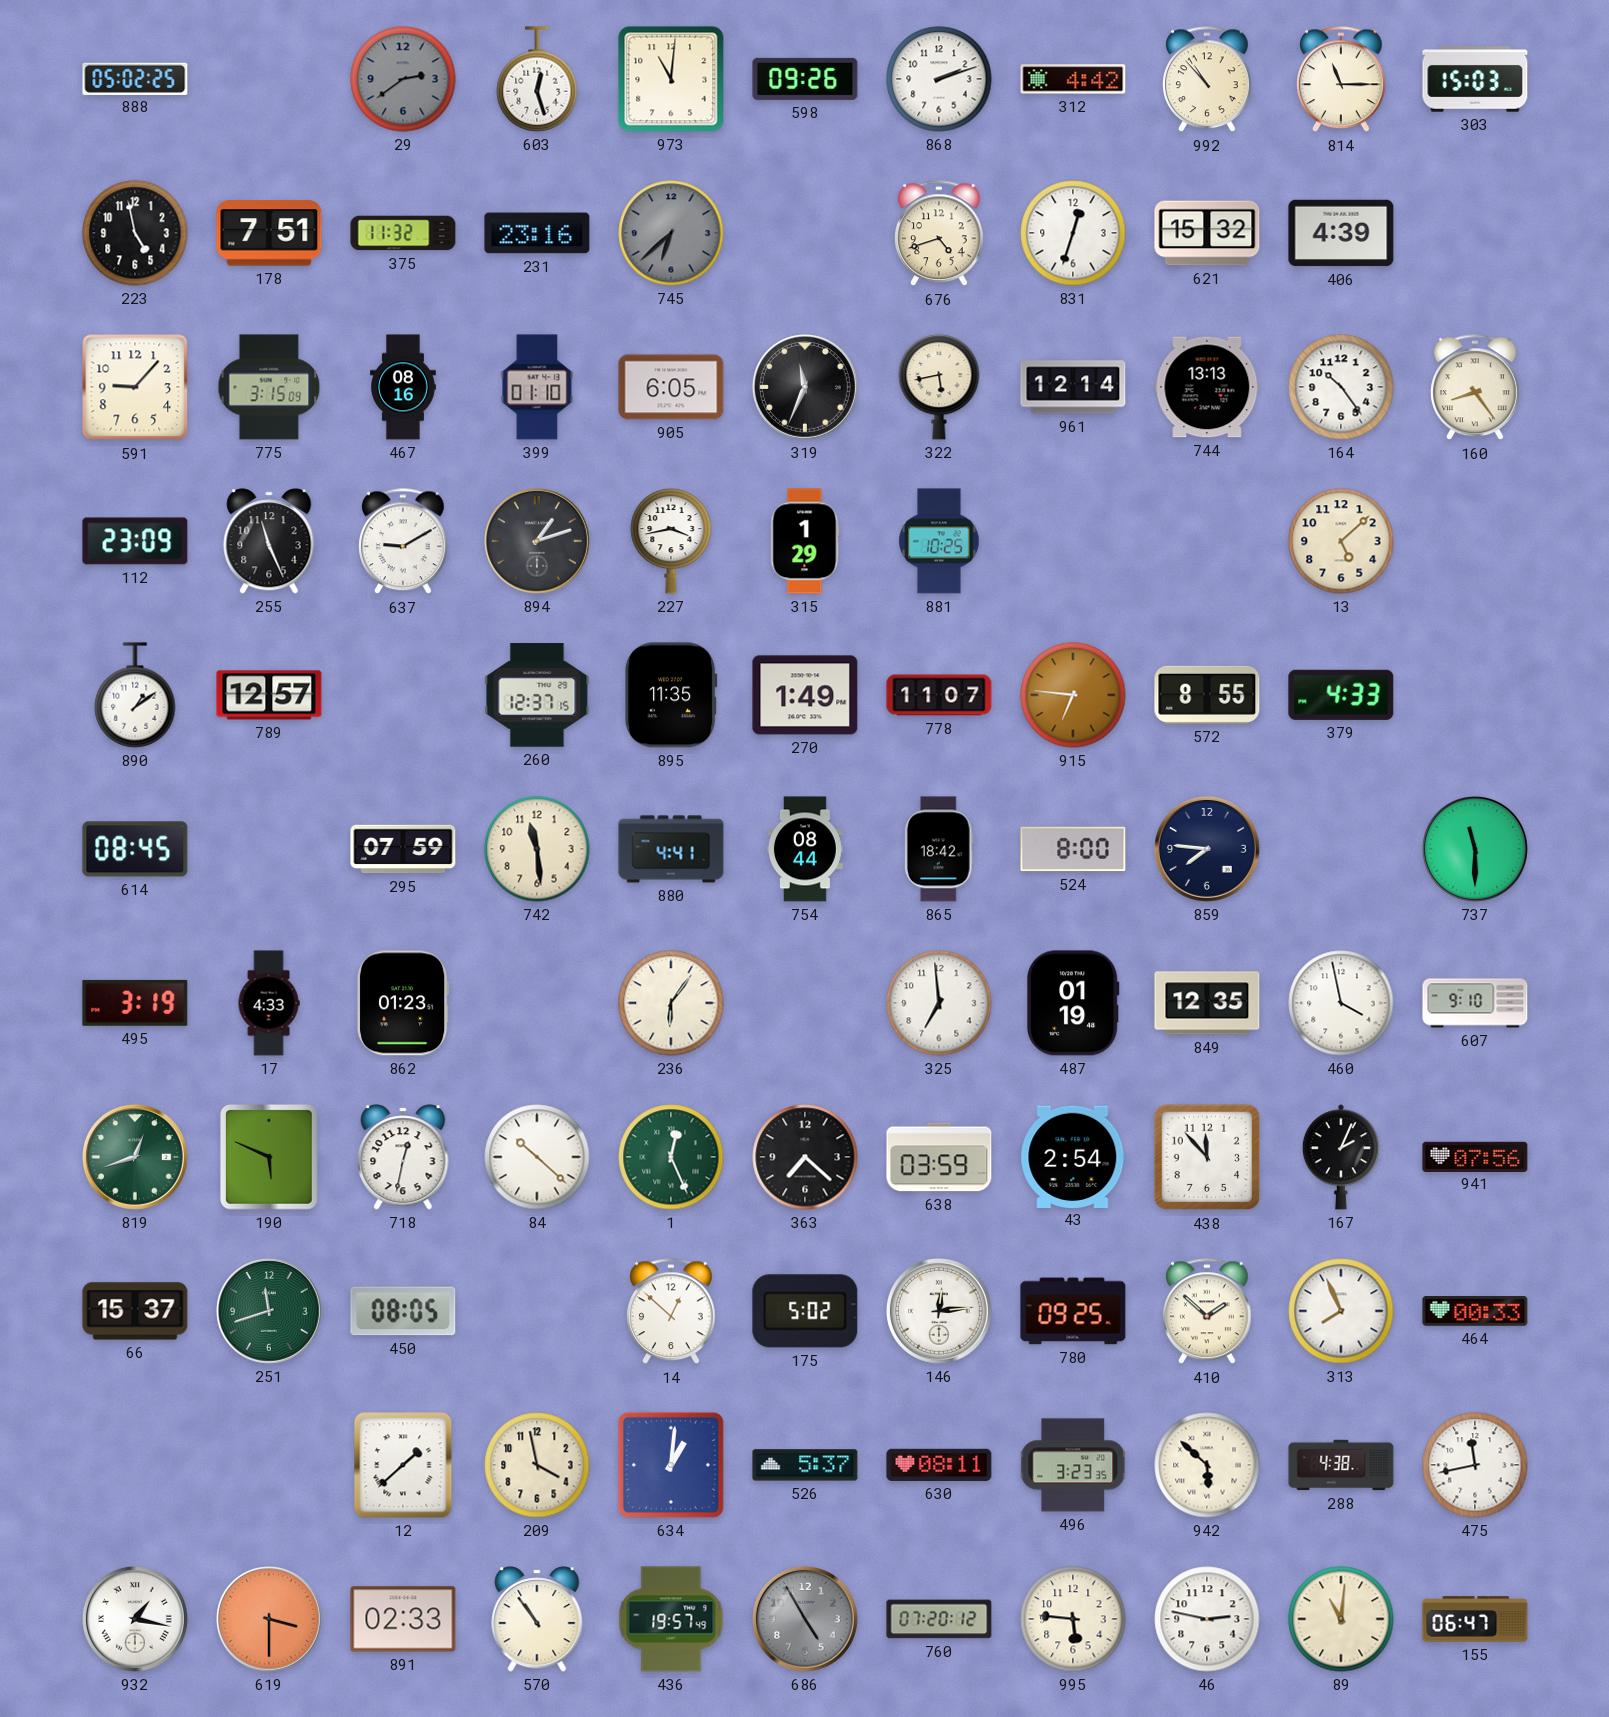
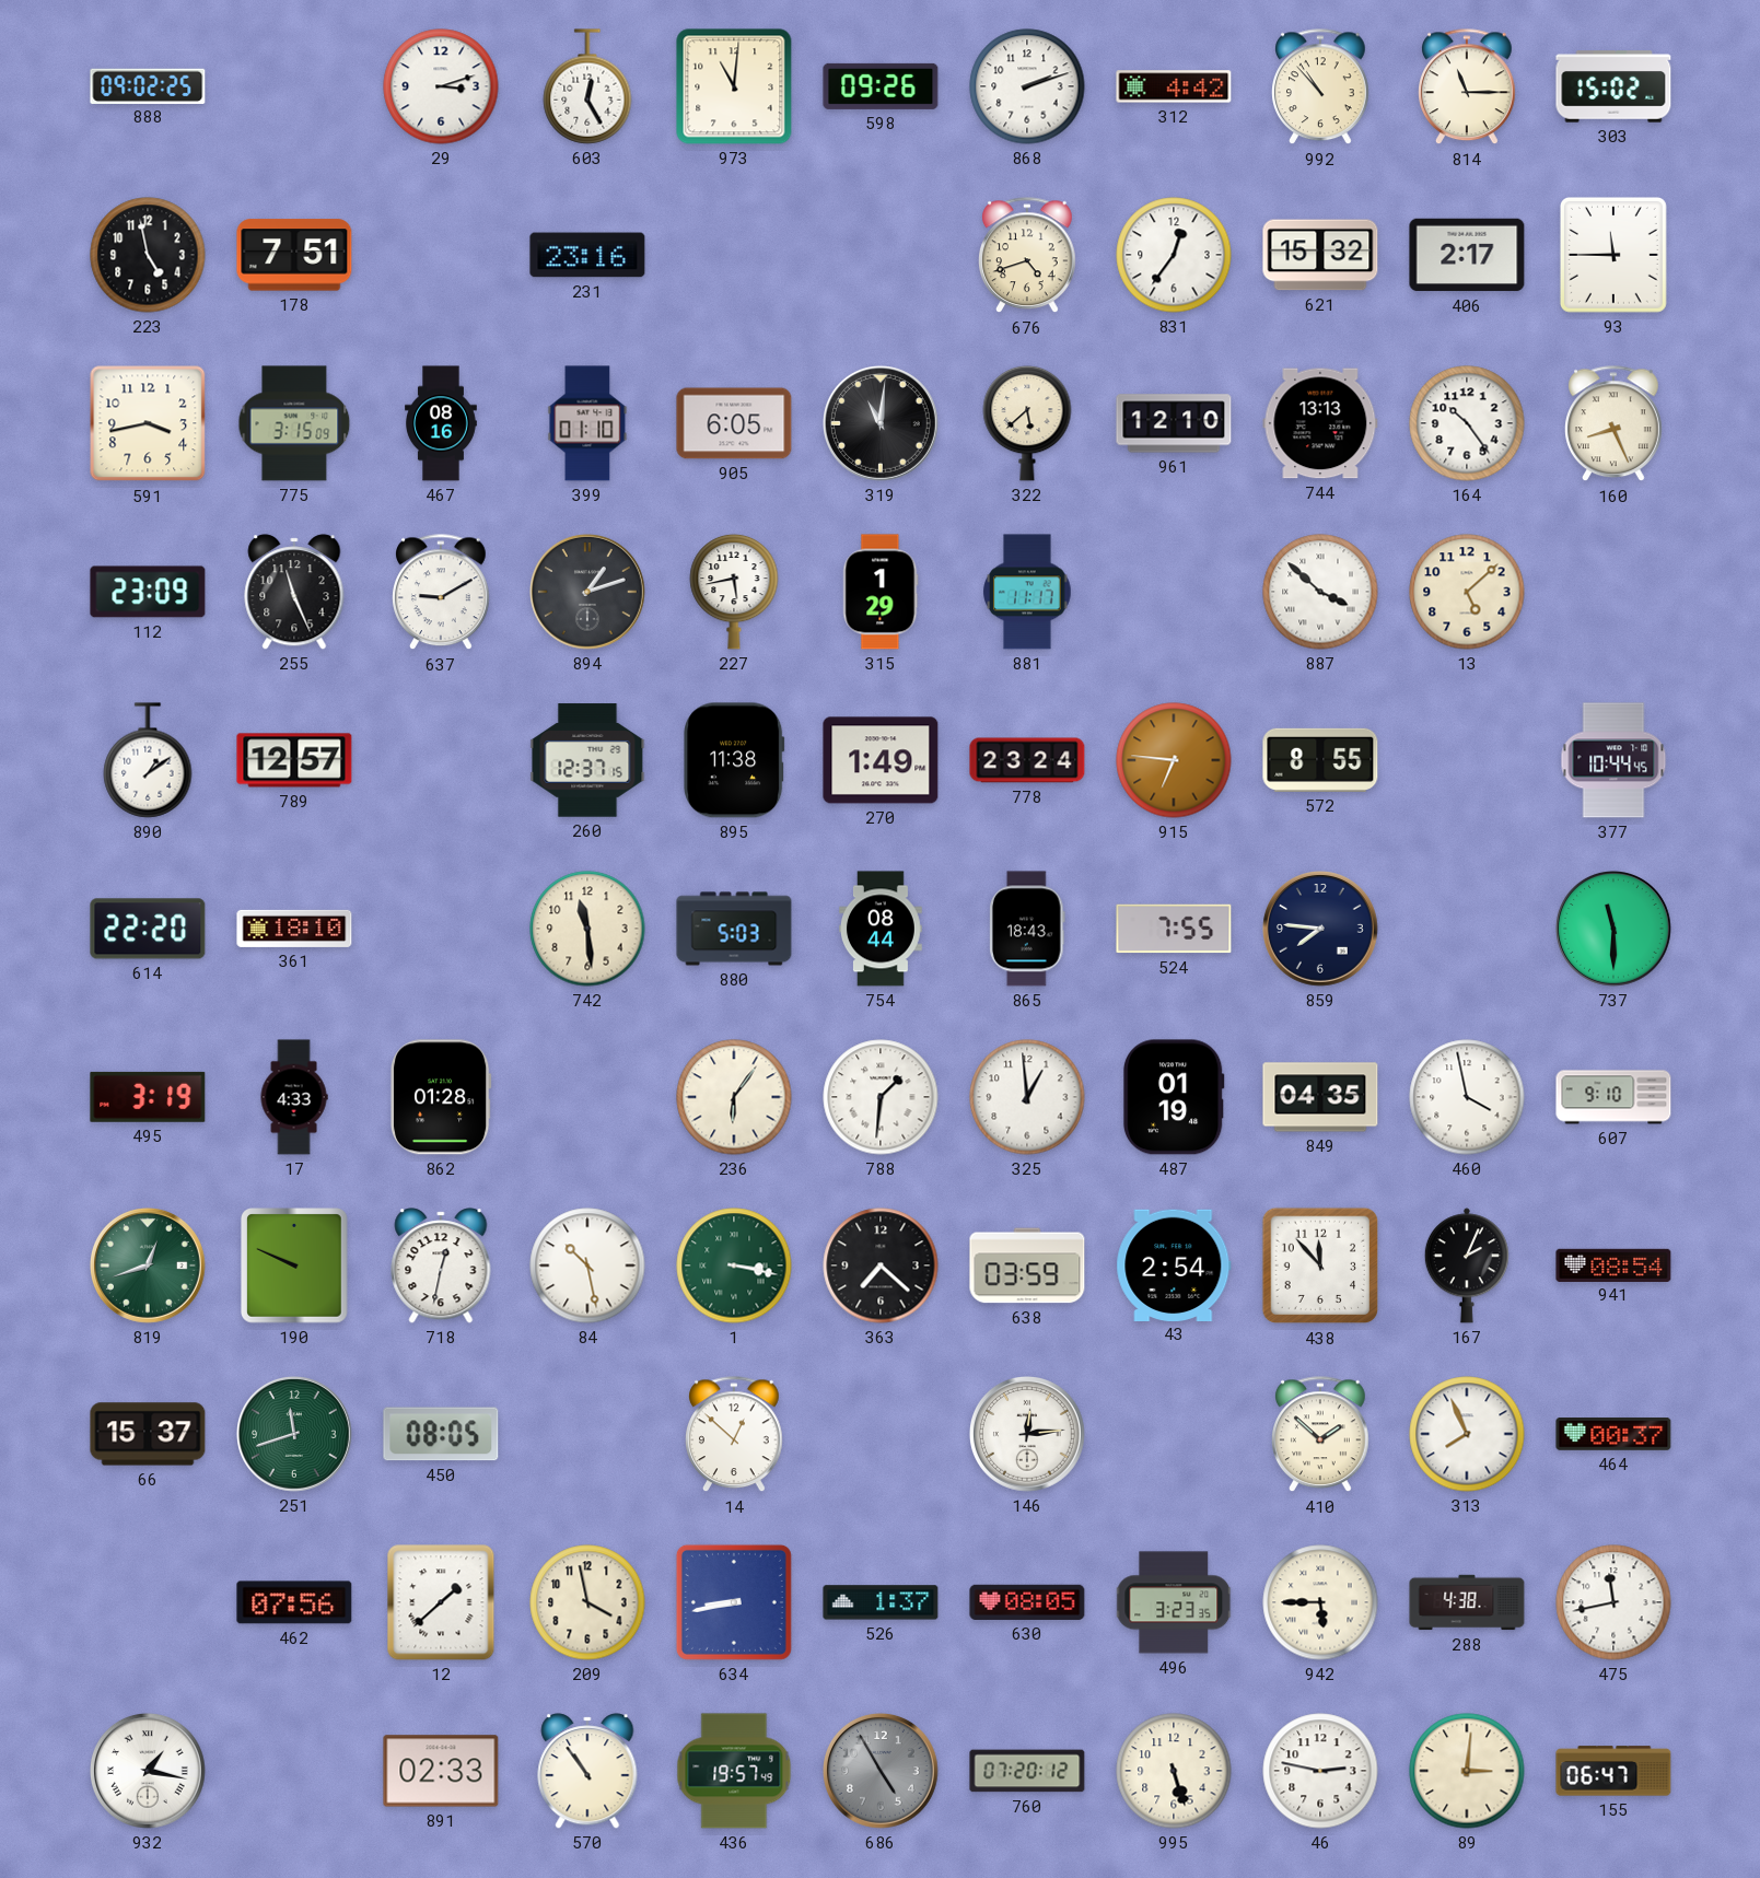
888: 05:02 -> 09:02 (148, 85)
29: 2:39 -> 3:12 (441, 86)
29 dial: grey -> white (441, 86)
603: 12:27 -> 12:25 (587, 86)
303: 15:03 -> 15:02 (1613, 86)
375: 11:32 -> none (403, 233)
745: 6:38 -> none (671, 233)
831: 12:33 -> 12:36 (1174, 255)
406: 4:39 -> 2:17 (1467, 255)
93: none -> 11:45 (1613, 255)
591: 9:07 -> 3:43 (148, 423)
319: 11:34 -> 11:01 (882, 424)
322: 5:43 -> 5:38 (1027, 423)
961: 12:14 -> 12:10 (1174, 423)
160: 8:24 -> 8:26 (1615, 424)
227: 3:43 -> 5:43 (734, 592)
881: 10:25 -> 11:17 (1027, 592)
887: none -> 3:52 (1320, 592)
895: 11:35 -> 11:38 (734, 760)
778: 11:07 -> 23:24 (1027, 760)
379: 4:33 -> none (1341, 695)
377: none -> 10:44 (1613, 760)
614: 08:45 -> 22:20 (148, 929)
361: none -> 18:10 (294, 929)
295: 07:59 -> none (403, 849)
880: 4:41 -> 5:03 (734, 929)
865: 18:42 -> 18:43 (1028, 929)
524: 8:00 -> 7:55 (1174, 929)
862: 01:23 -> 01:28 (441, 1097)
788: none -> 1:31 (881, 1097)
325: 6:59 -> 12:59 (1027, 1097)
849: 12:35 -> 04:35 (1320, 1097)
190: 5:49 -> 9:49 (295, 1265)
84: 10:22 -> 10:28 (587, 1265)
1: 12:26 -> 3:17 (734, 1265)
941: 07:56 -> 08:54 (1613, 1264)
175: 5:02 -> none (805, 1311)
780: 09:25 -> none (1073, 1311)
464: 00:33 -> 00:37 (1613, 1435)
462: none -> 07:56 (294, 1602)
634: 1:01 -> 8:43 (734, 1602)
526: 5:37 -> 1:37 (881, 1602)
630: 08:11 -> 08:05 (1027, 1602)
942: 5:52 -> 5:45 (1320, 1602)
619: 3:30 -> none (270, 1620)
995: 5:46 -> 5:27 (1174, 1771)
89: 11:01 -> 3:01 (1467, 1771)
